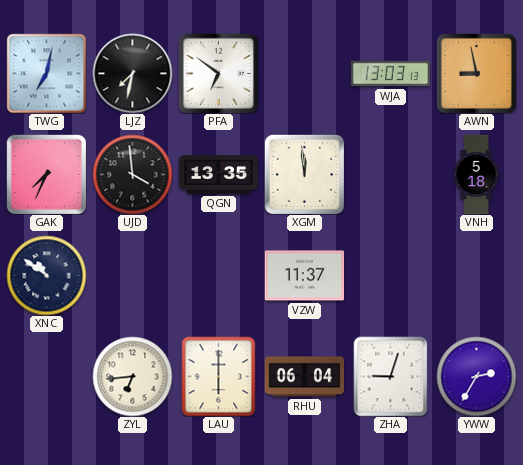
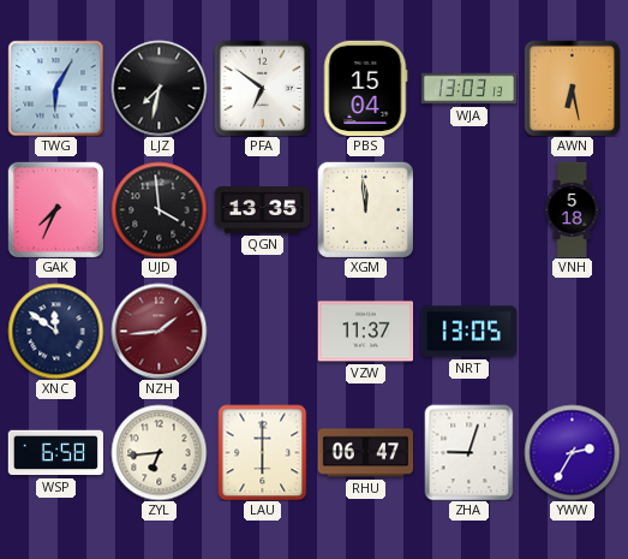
TWG: 7:02 -> 6:05 (55, 88)
PBS: none -> 15:04 (365, 88)
AWN: 8:58 -> 6:28 (572, 88)
XNC: 10:51 -> 11:51 (55, 331)
NZH: none -> 1:44 (159, 331)
NRT: none -> 13:05 (468, 332)
WSP: none -> 6:58 (55, 453)
RHU: 06:04 -> 06:47 (365, 453)
